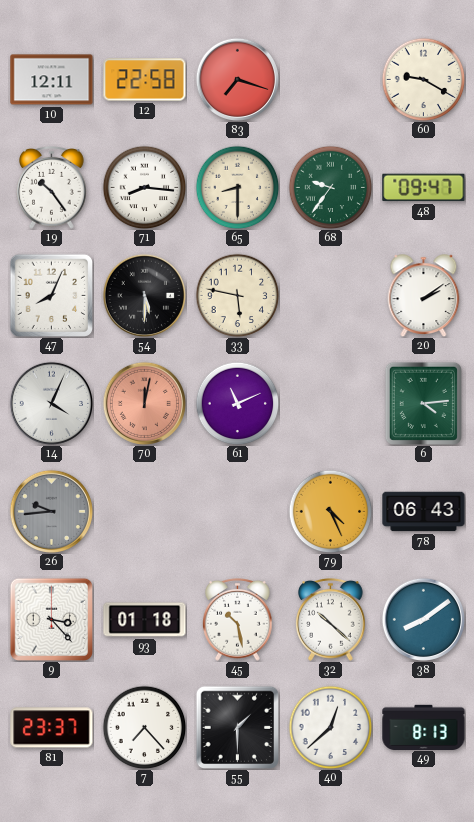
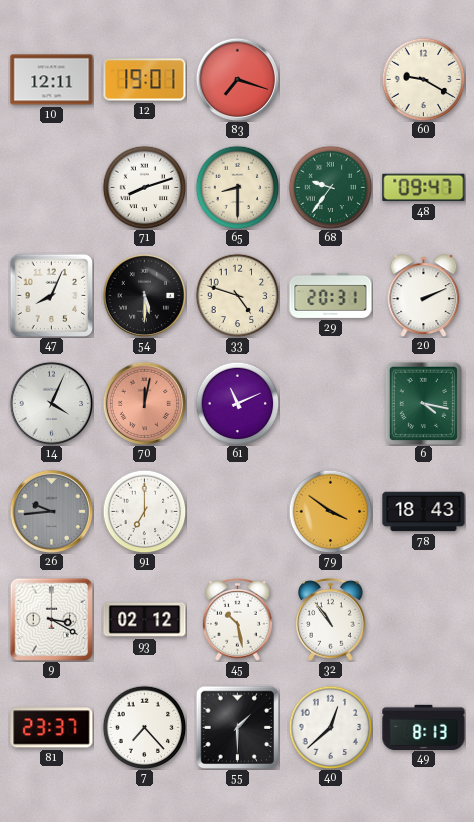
12: 22:58 -> 19:01 (145, 80)
19: 10:24 -> none (52, 187)
71: 8:16 -> 8:12 (144, 187)
33: 5:47 -> 4:48 (237, 295)
29: none -> 20:31 (331, 295)
20: 2:09 -> 2:11 (424, 296)
6: 4:14 -> 4:17 (423, 403)
91: none -> 7:00 (144, 511)
79: 4:26 -> 3:51 (330, 511)
78: 06:43 -> 18:43 (424, 512)
9: 3:23 -> 3:20 (51, 619)
93: 01:18 -> 02:12 (145, 620)
32: 10:22 -> 10:54 (331, 619)
38: 8:09 -> none (423, 619)
